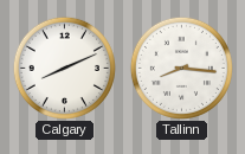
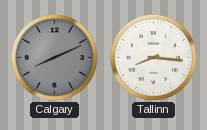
Calgary dial: white -> grey (54, 57)
